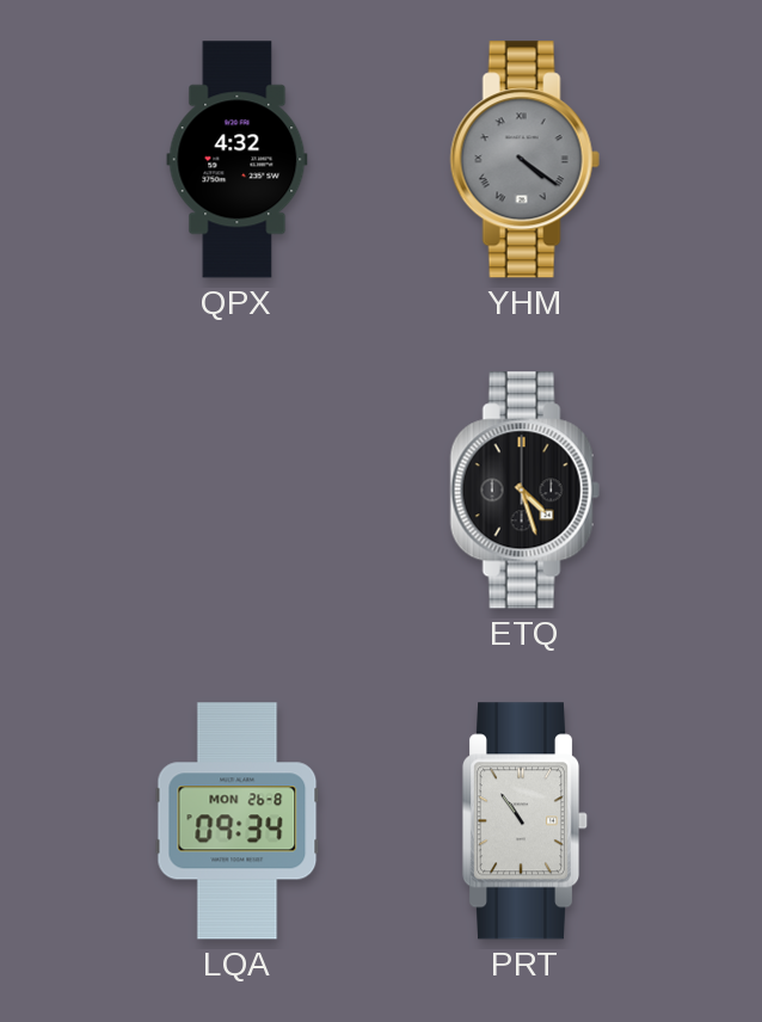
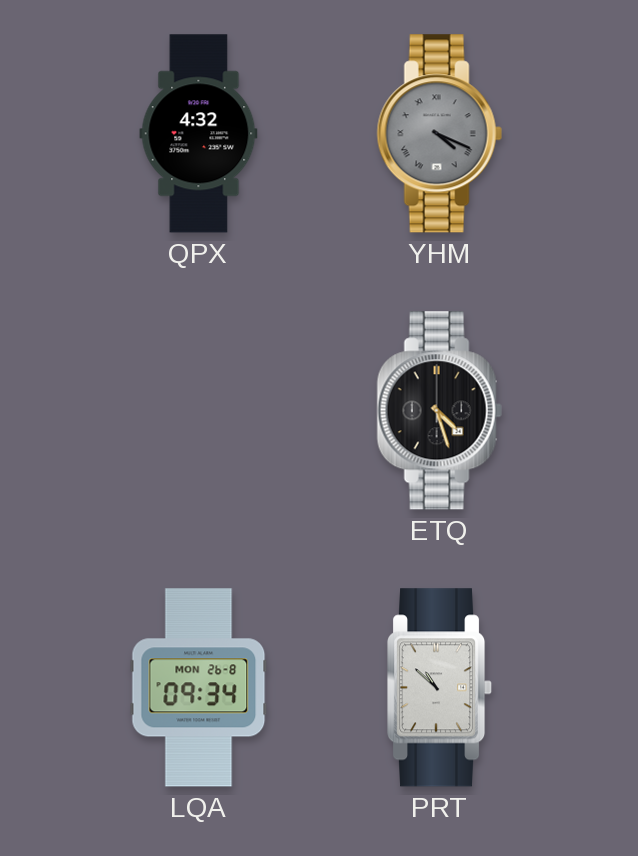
YHM: 4:21 -> 4:19 (439, 134)
PRT: 10:54 -> 10:52 (440, 688)
